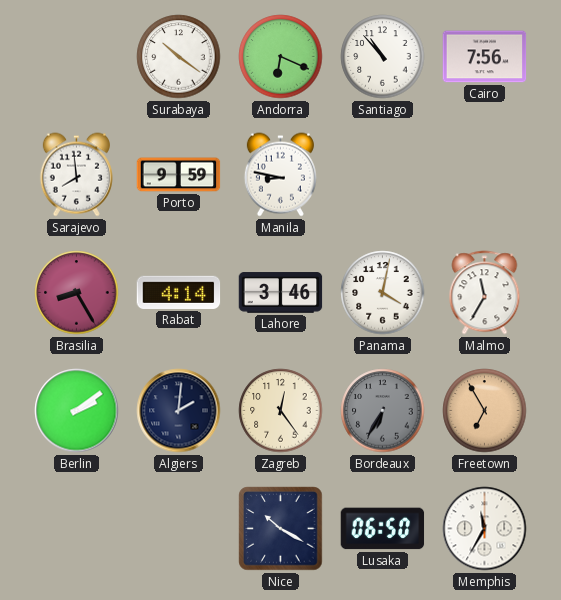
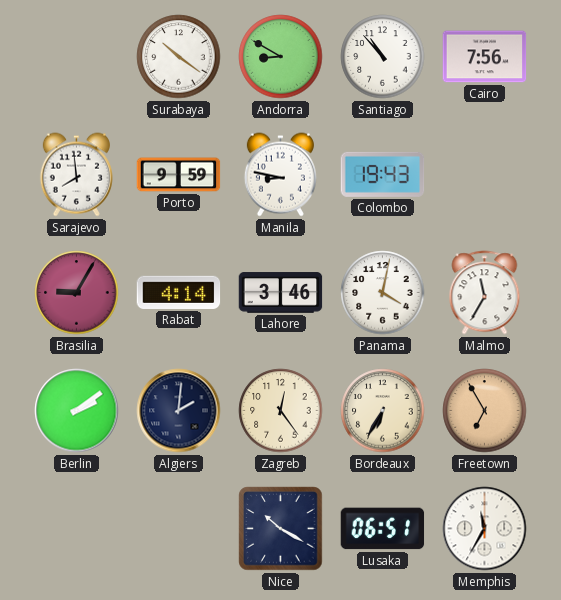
Andorra: 6:19 -> 8:50 (281, 57)
Colombo: none -> 19:43 (383, 174)
Brasilia: 8:25 -> 9:05 (77, 293)
Bordeaux dial: grey -> cream (383, 411)
Lusaka: 06:50 -> 06:51 (383, 529)
